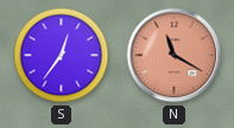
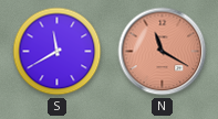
S: 12:36 -> 11:40 (58, 52)
